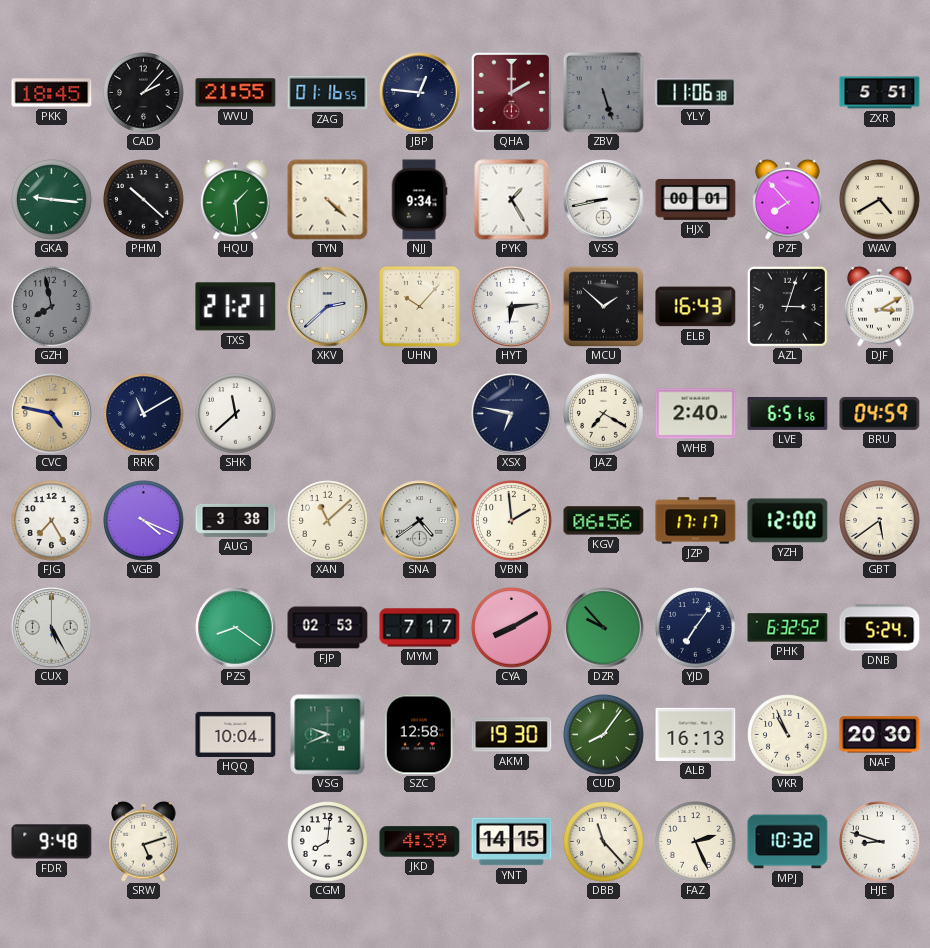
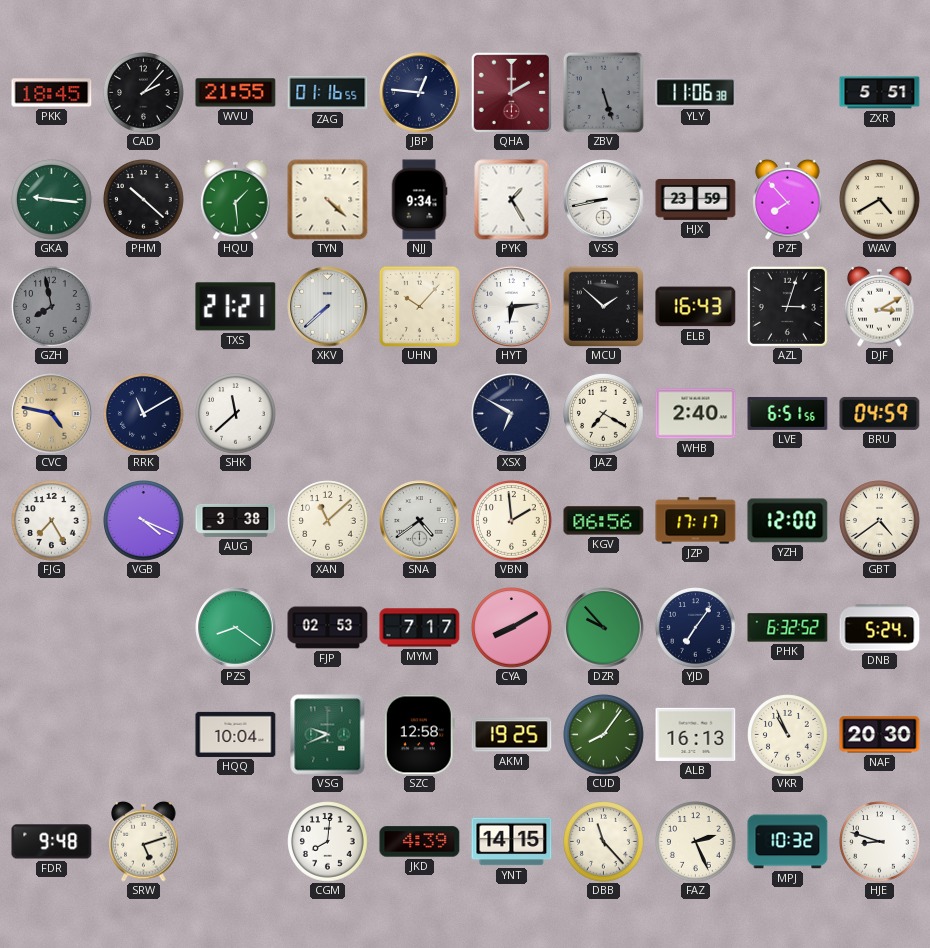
HJX: 00:01 -> 23:59 (696, 200)
XKV: 2:38 -> 7:38 (328, 307)
XSX: 6:47 -> 6:50 (512, 414)
GBT: 5:39 -> 4:39 (880, 521)
CUX: 5:25 -> none (52, 628)
AKM: 19:30 -> 19:25 (512, 735)
